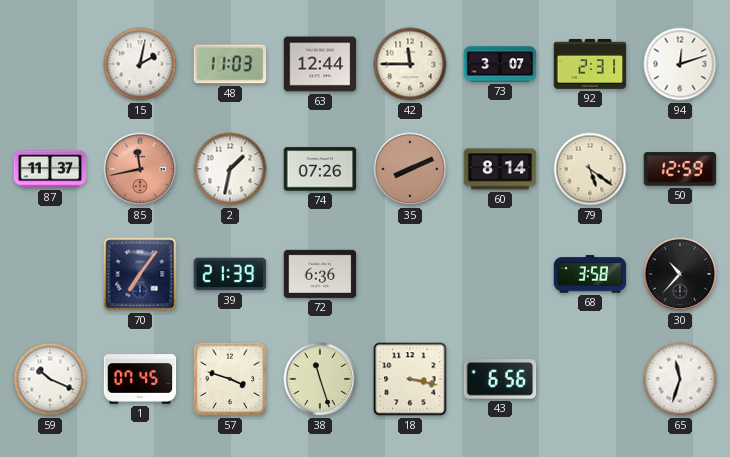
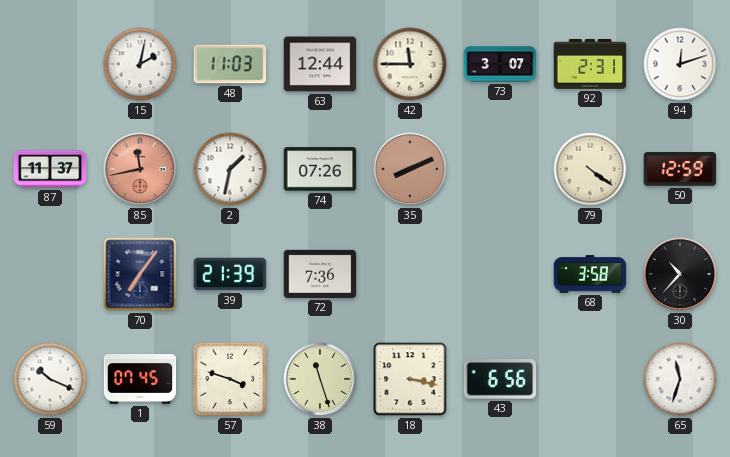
60: 8:14 -> none (500, 169)
79: 5:21 -> 4:21 (590, 169)
72: 6:36 -> 7:36 (320, 274)
